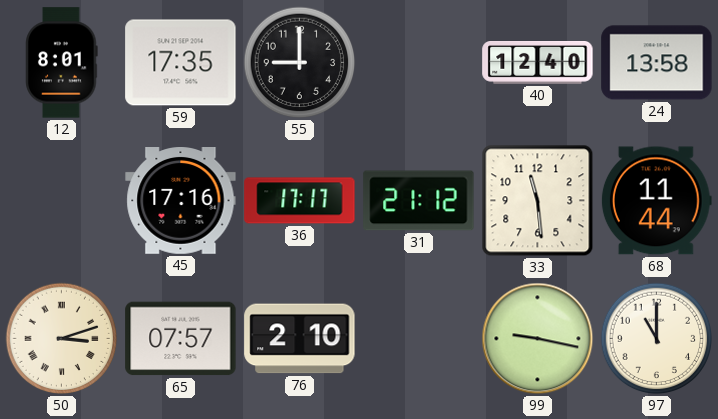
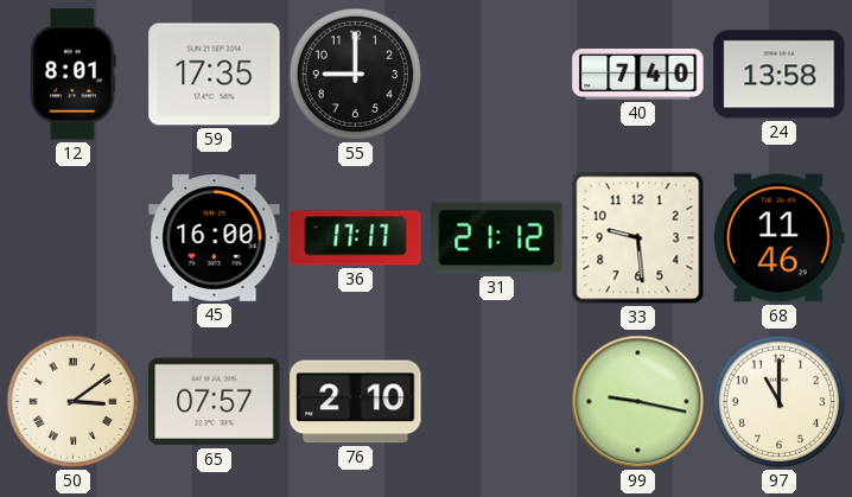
40: 12:40 -> 7:40 (638, 75)
45: 17:16 -> 16:00 (215, 238)
33: 11:29 -> 9:29 (638, 238)
68: 11:44 -> 11:46 (778, 238)
50: 3:12 -> 3:09 (74, 402)
